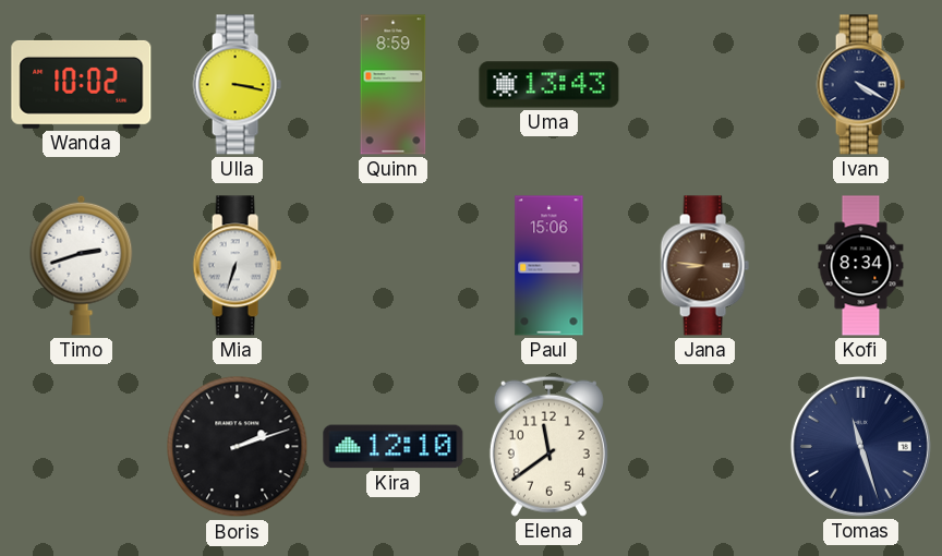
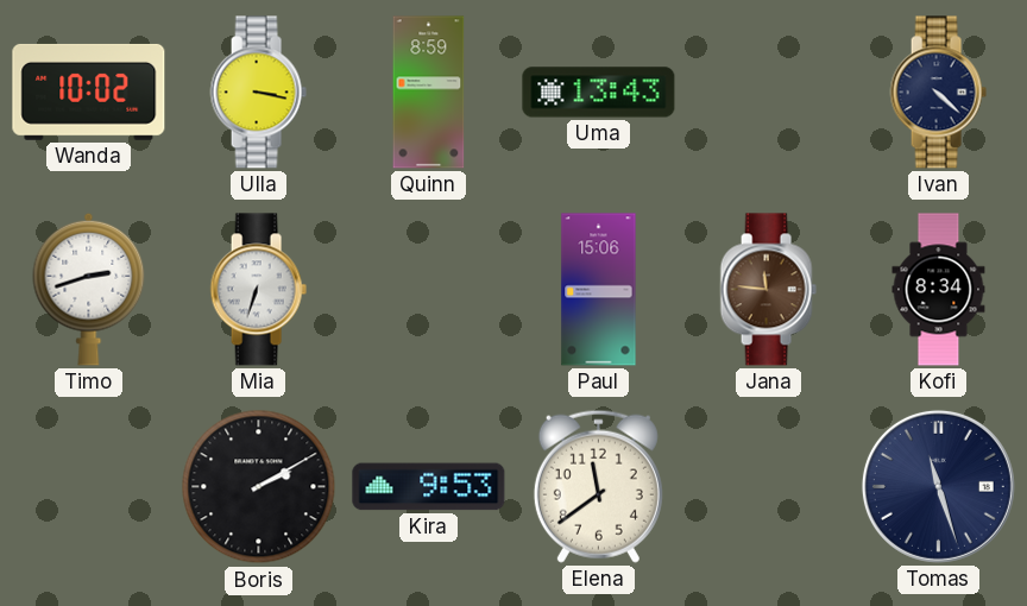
Ivan: 4:20 -> 4:22 (938, 93)
Jana: 8:46 -> 11:46 (768, 290)
Boris: 2:12 -> 2:10 (259, 487)
Kira: 12:10 -> 9:53 (429, 487)
